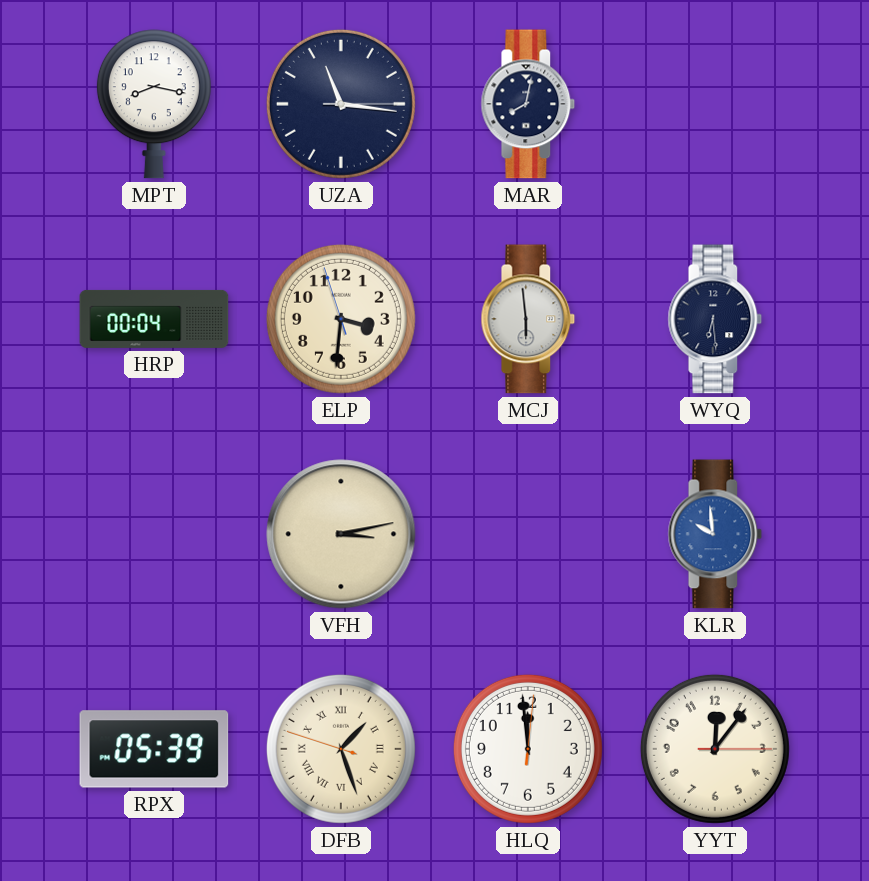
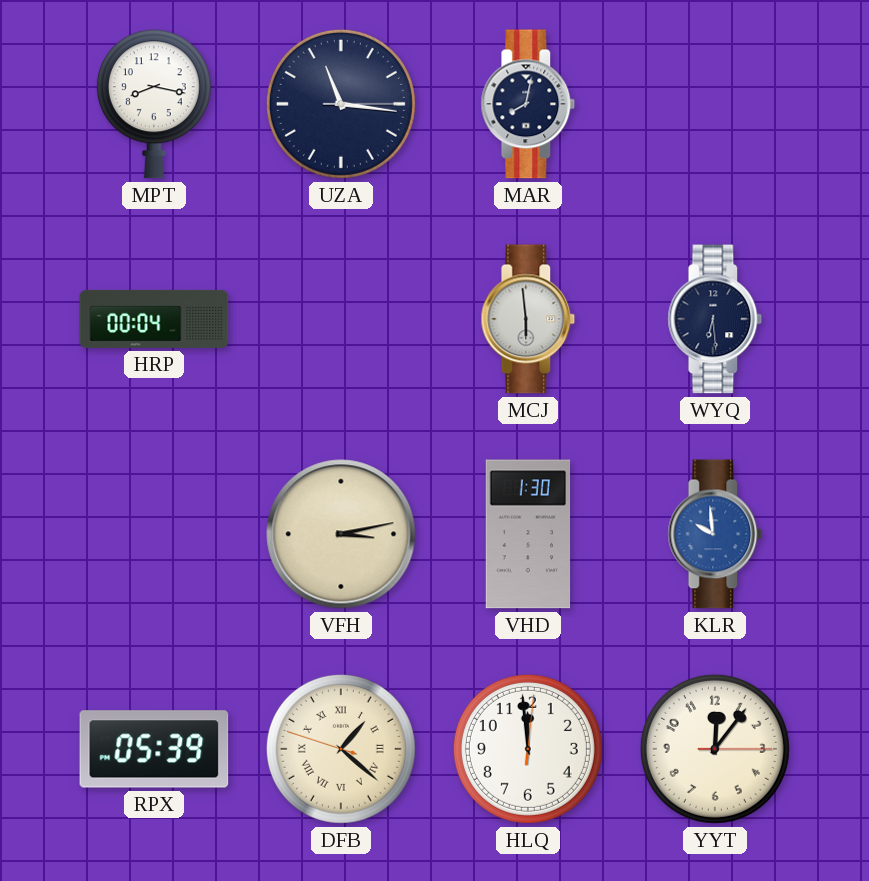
ELP: 3:30 -> none (341, 319)
VHD: none -> 1:30 (528, 534)
DFB: 1:26 -> 1:21 (341, 749)
